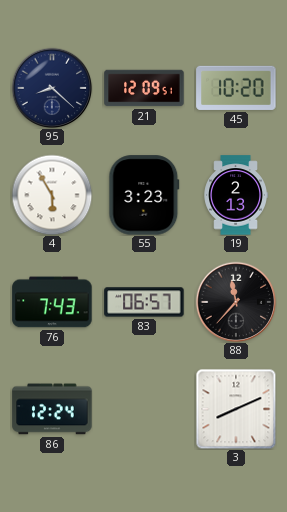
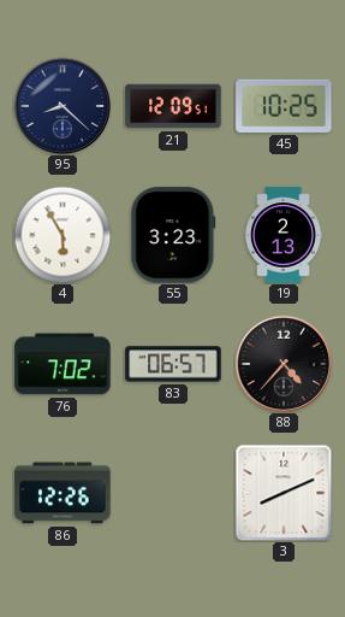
45: 10:20 -> 10:25 (284, 106)
76: 7:43 -> 7:02 (63, 364)
88: 11:37 -> 4:37 (284, 364)
86: 12:24 -> 12:26 (63, 493)
